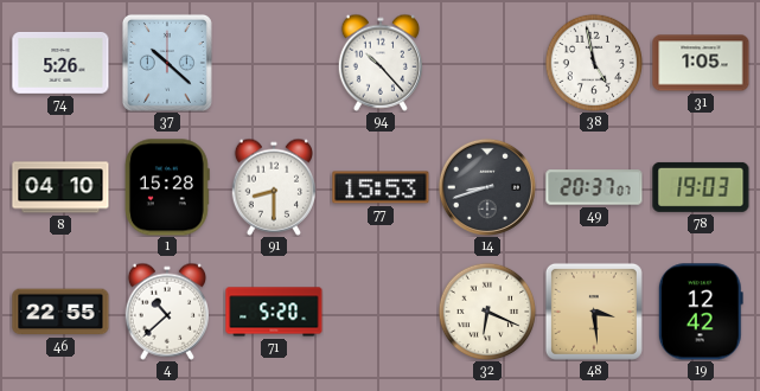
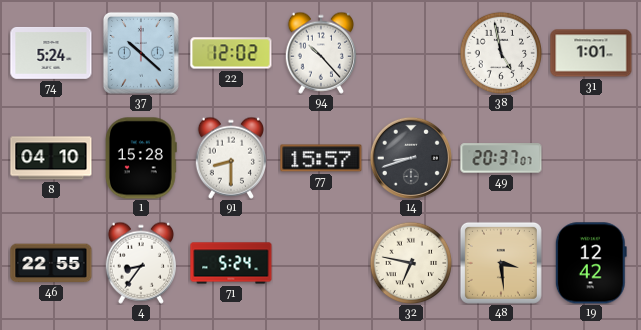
74: 5:26 -> 5:24 (51, 53)
22: none -> 12:02 (231, 53)
31: 1:05 -> 1:01 (591, 53)
77: 15:53 -> 15:57 (321, 158)
78: 19:03 -> none (701, 187)
4: 10:38 -> 8:36 (140, 263)
71: 5:20 -> 5:24 (231, 263)
32: 6:19 -> 6:47 (411, 263)
